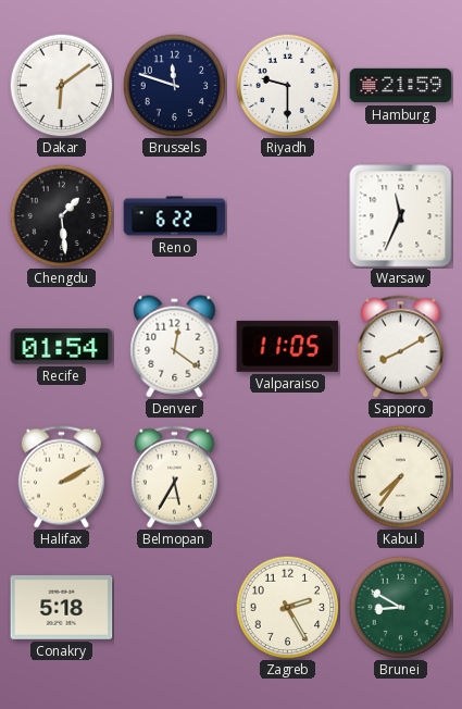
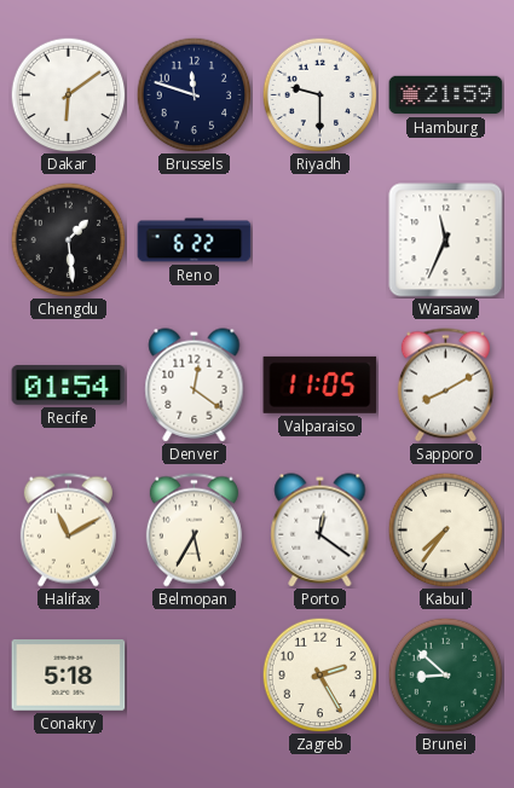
Halifax: 2:10 -> 11:10 (68, 531)
Porto: none -> 12:21 (320, 531)
Brunei: 8:50 -> 8:52 (445, 674)
